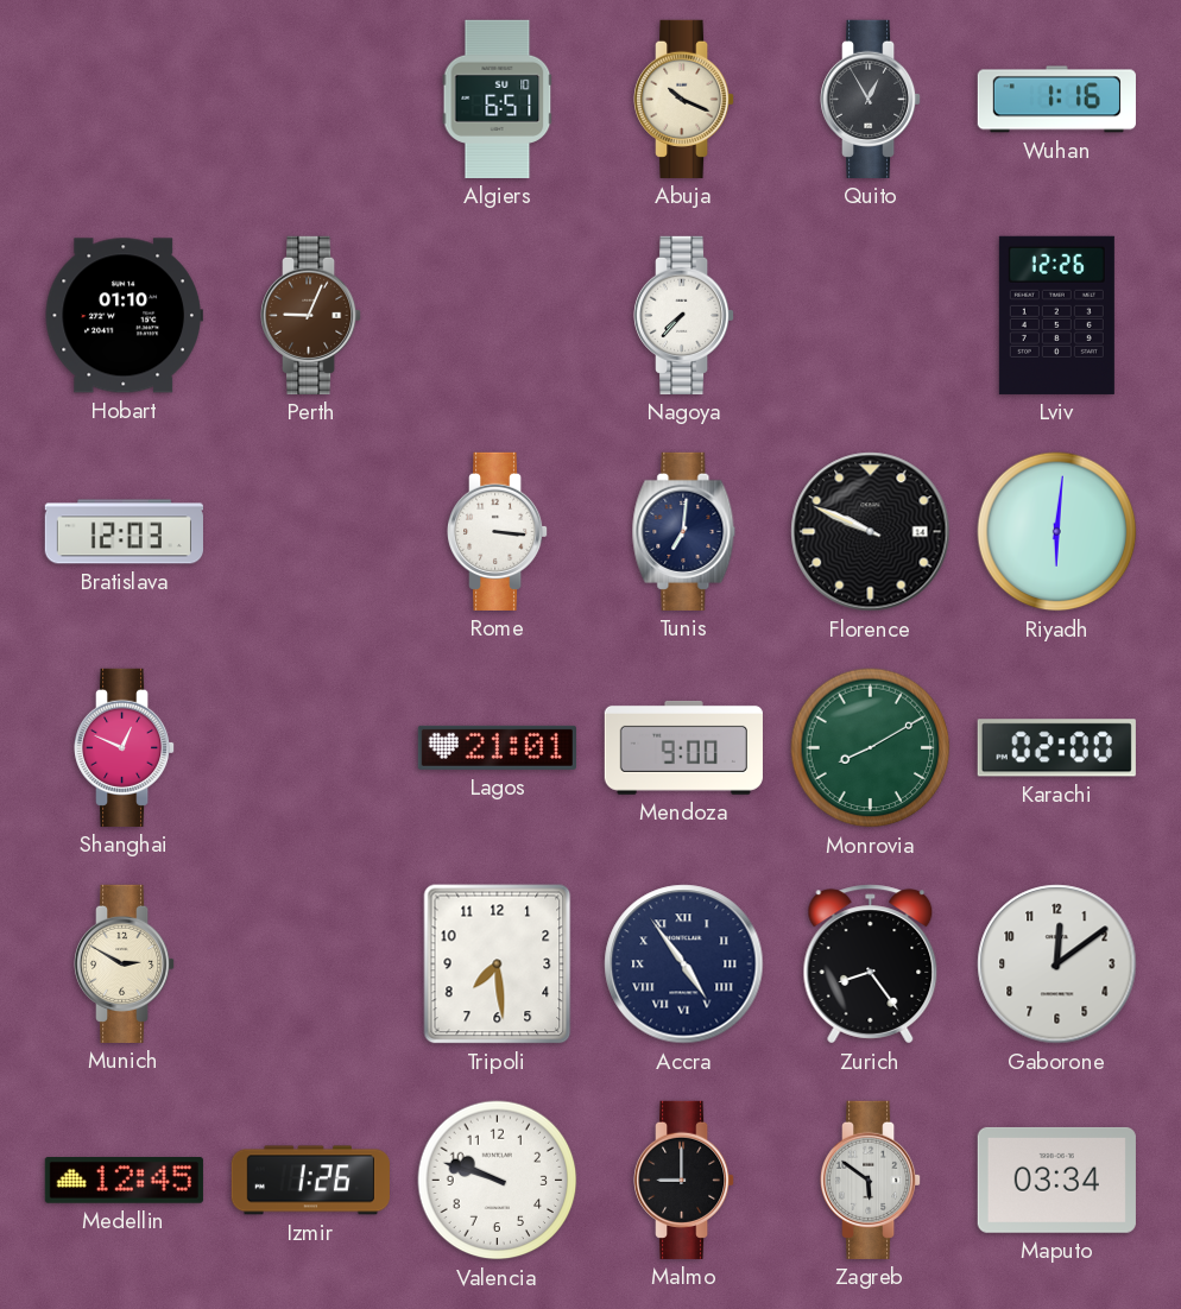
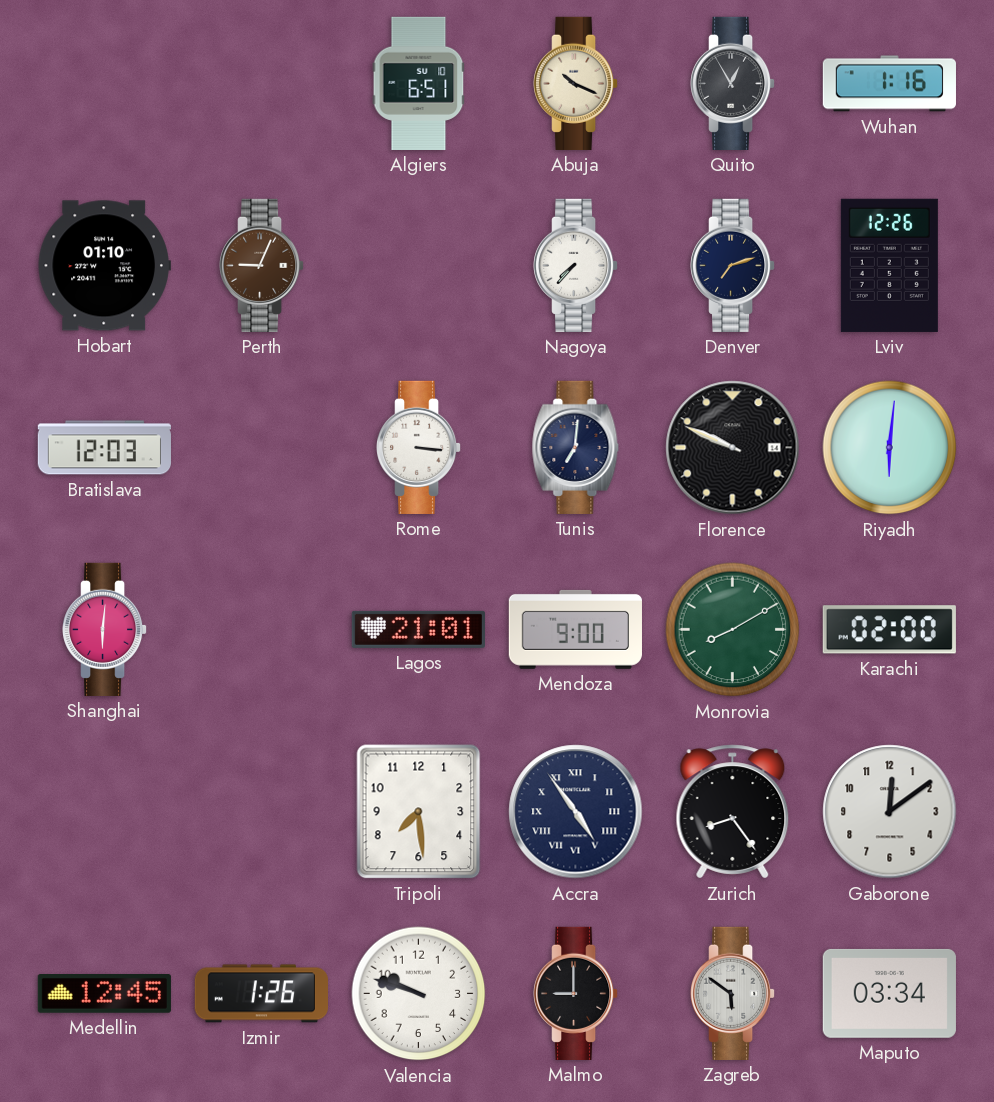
Denver: none -> 7:12 (734, 265)
Shanghai: 12:49 -> 6:01 (106, 629)
Munich: 2:50 -> none (126, 963)
